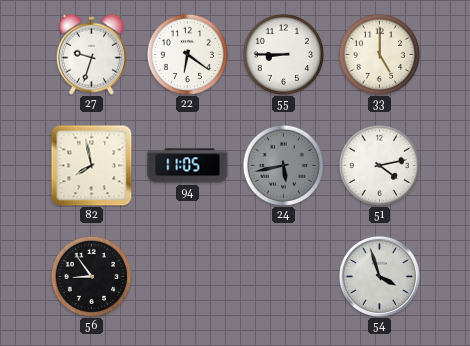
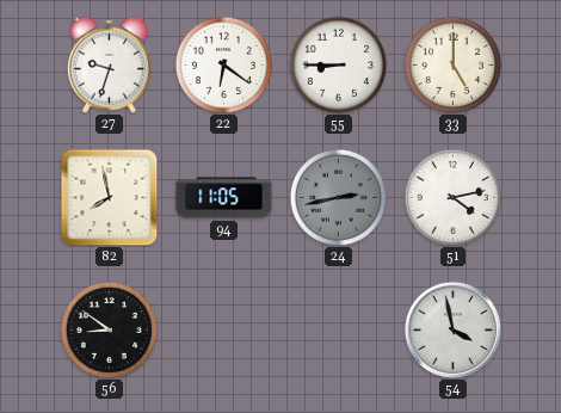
24: 5:43 -> 2:43 (338, 197)
56: 8:54 -> 8:51 (109, 329)
54: 3:57 -> 3:58 (452, 329)
